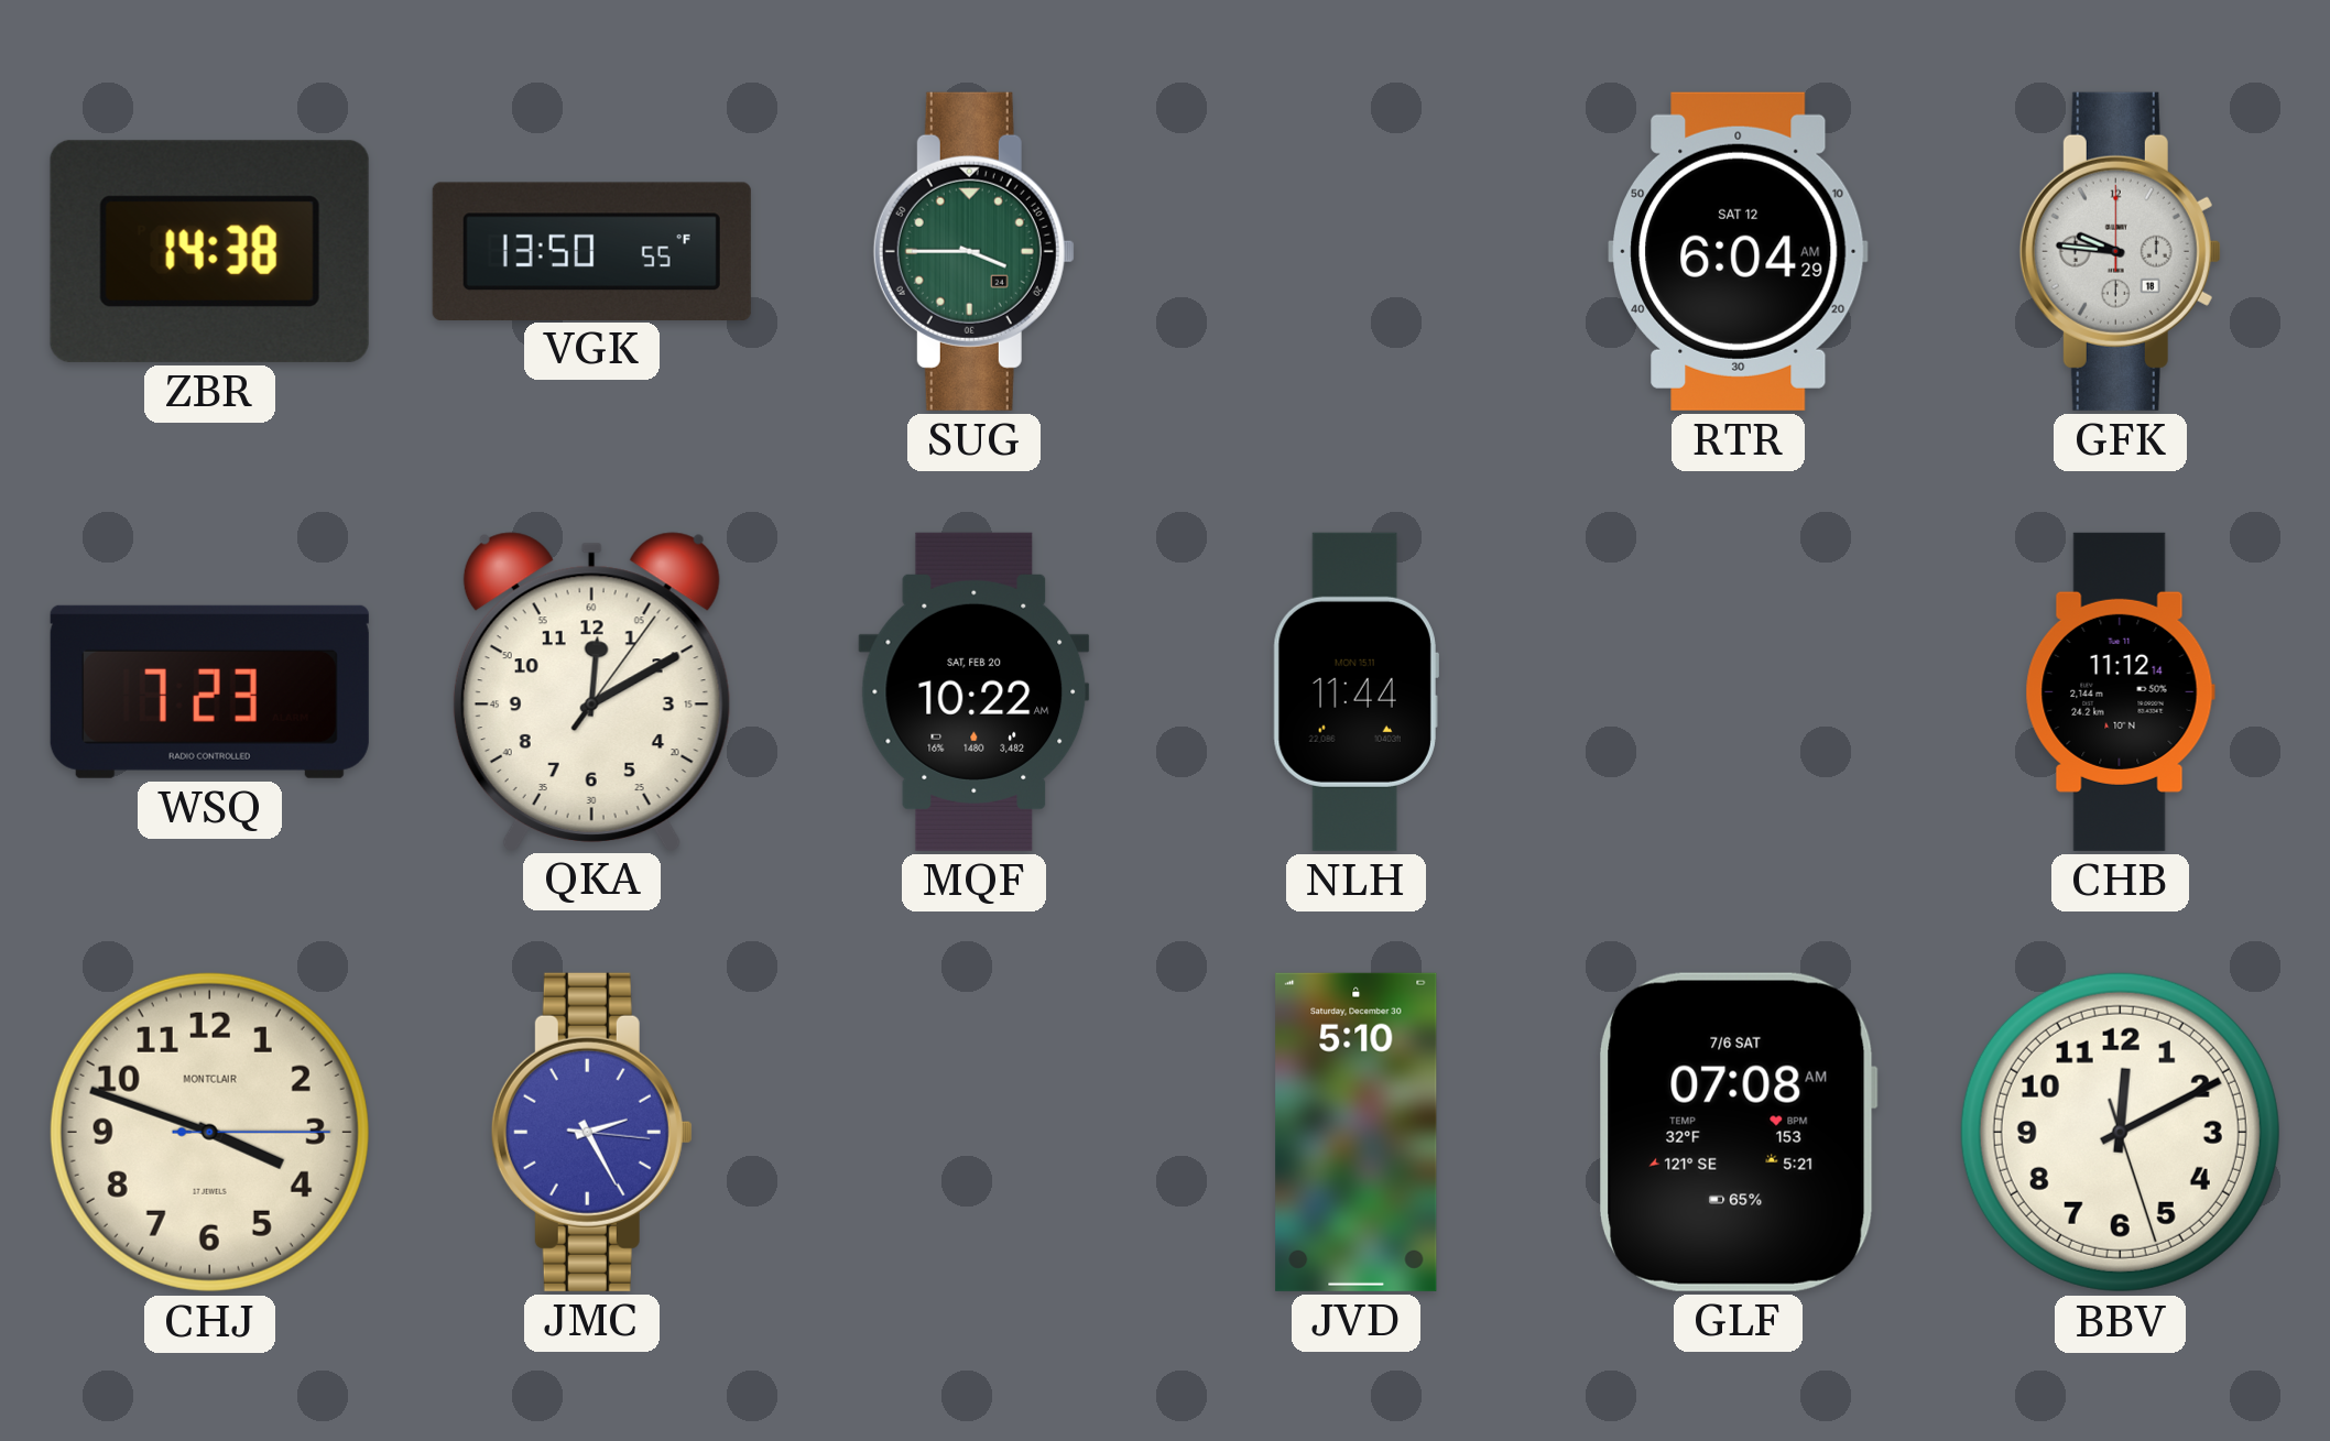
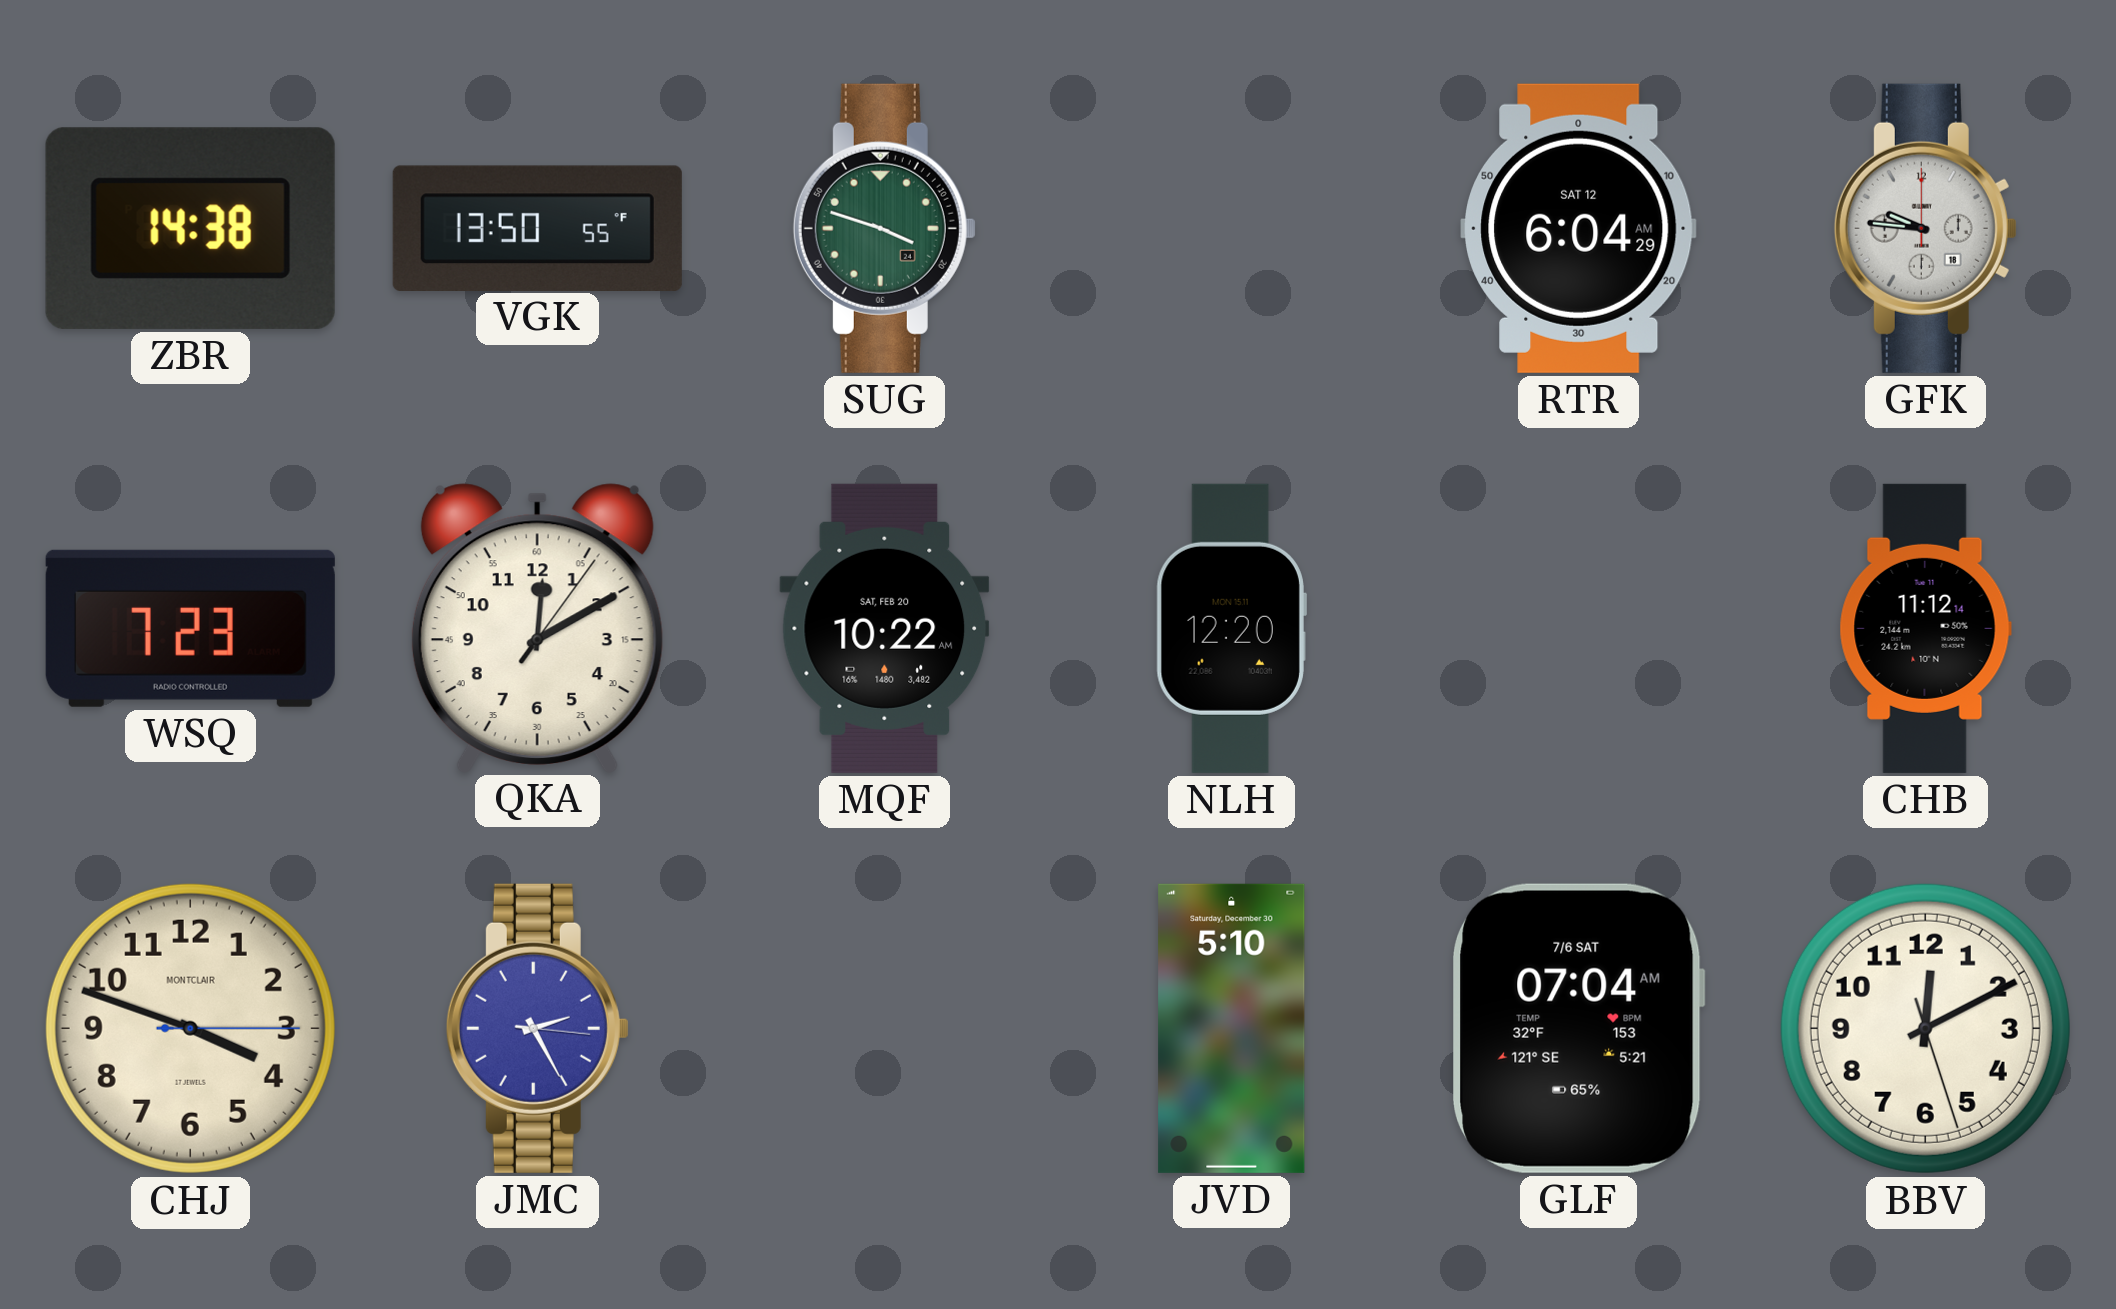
SUG: 3:45 -> 3:48 (884, 228)
NLH: 11:44 -> 12:20 (1231, 628)
GLF: 07:08 -> 07:04 (1578, 1028)
